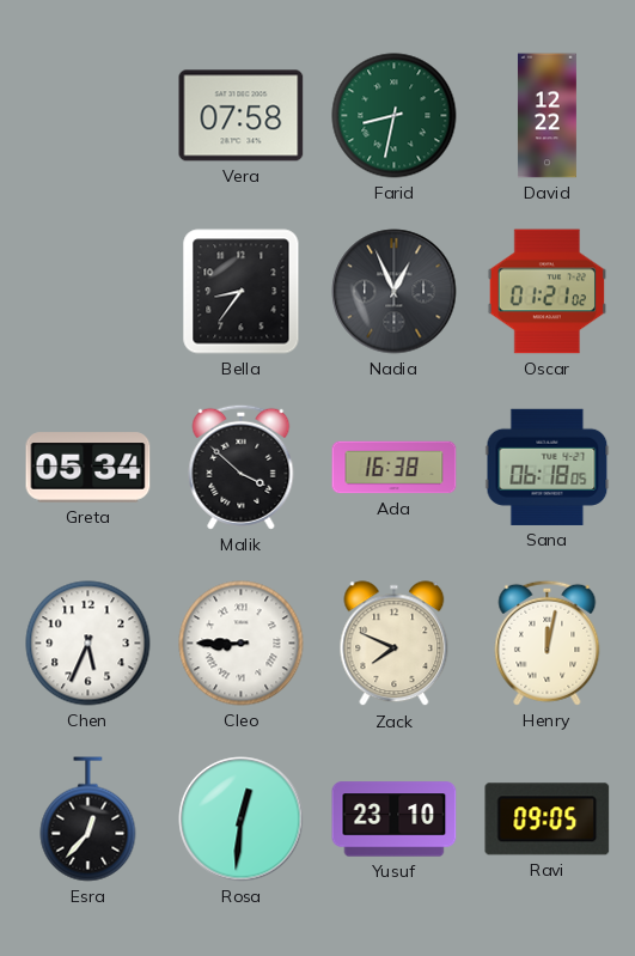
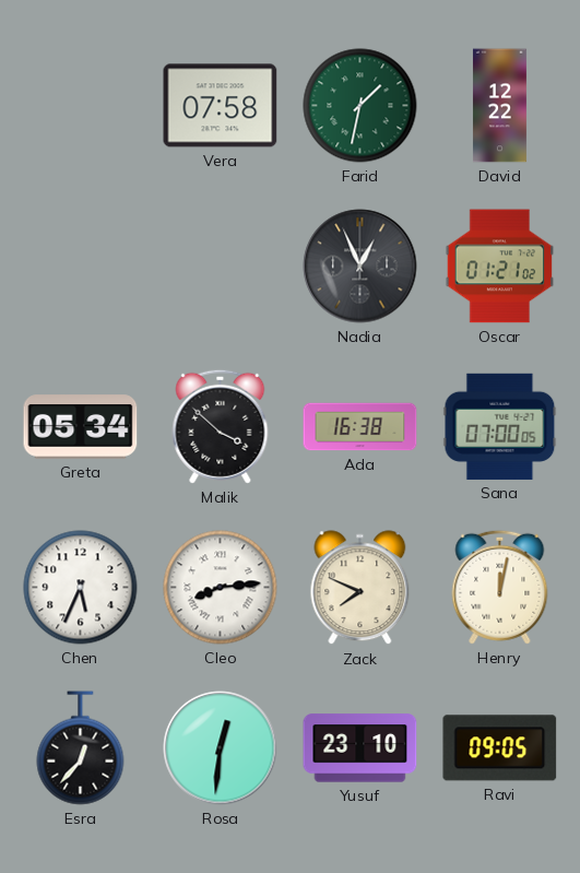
Farid: 8:32 -> 1:32 (360, 106)
Bella: 8:36 -> none (242, 292)
Sana: 06:18 -> 07:00 (500, 426)
Cleo: 8:45 -> 8:14 (221, 588)
